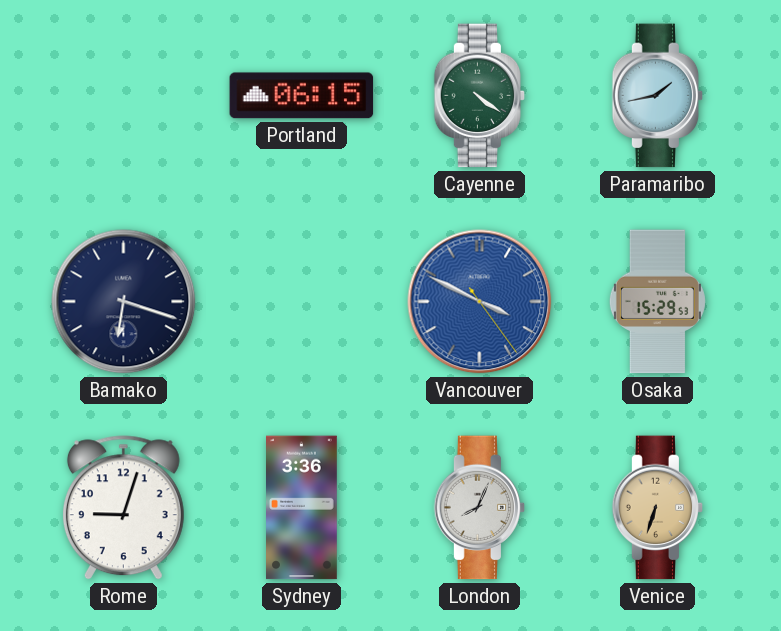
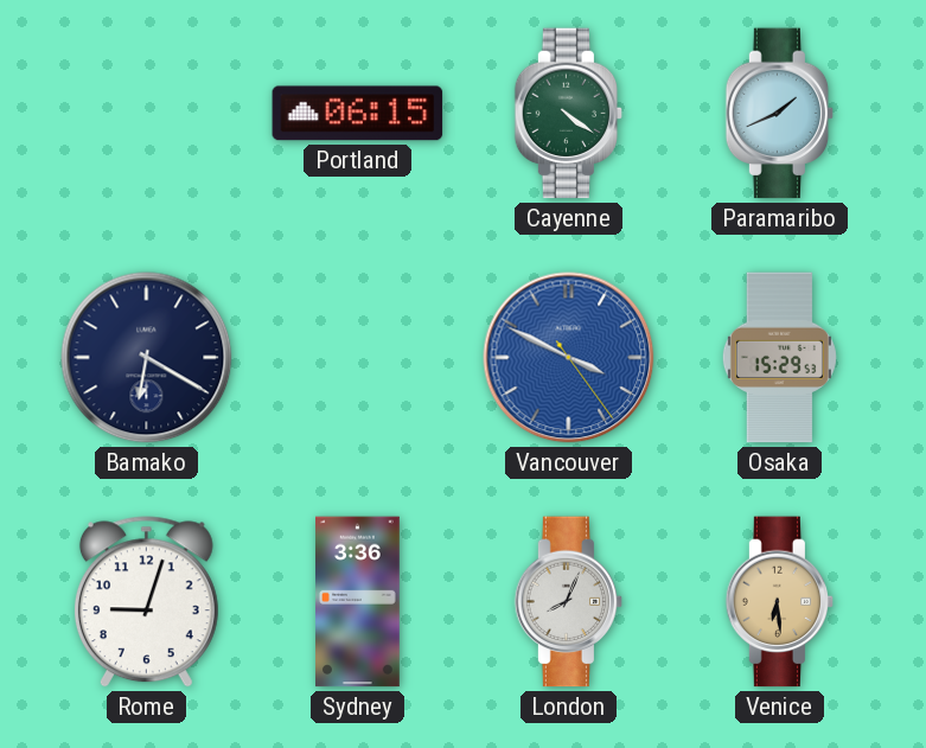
Paramaribo: 1:43 -> 1:41 (780, 114)
Bamako: 6:18 -> 6:20 (147, 358)
Venice: 6:33 -> 6:29 (780, 602)
